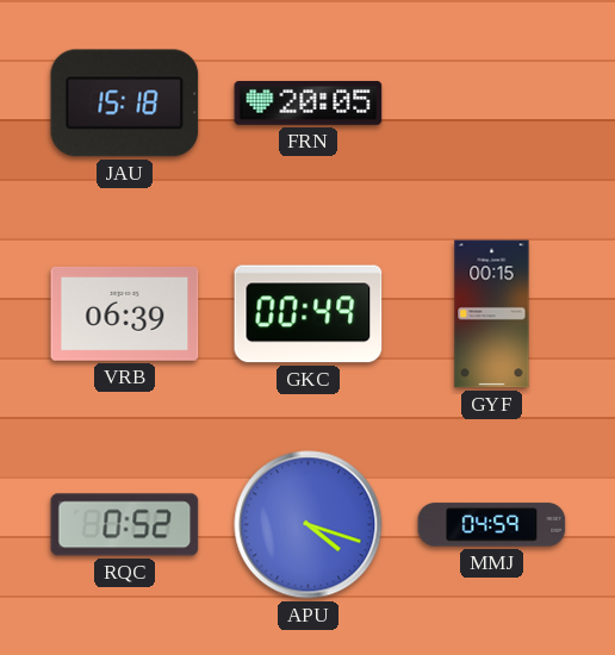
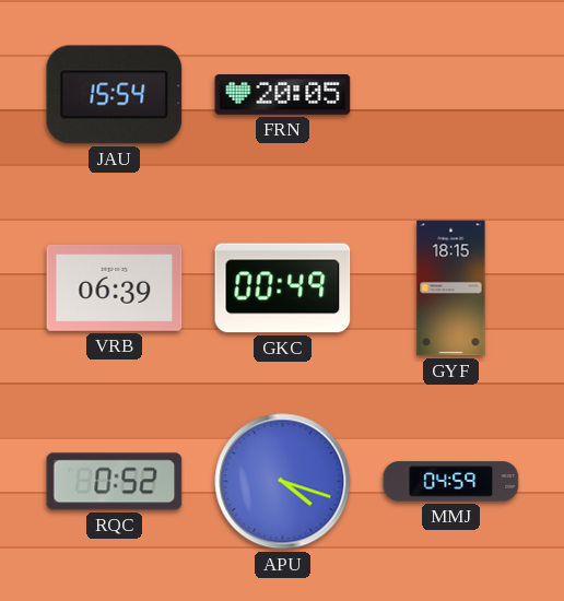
JAU: 15:18 -> 15:54 (115, 95)
GYF: 00:15 -> 18:15 (451, 288)
